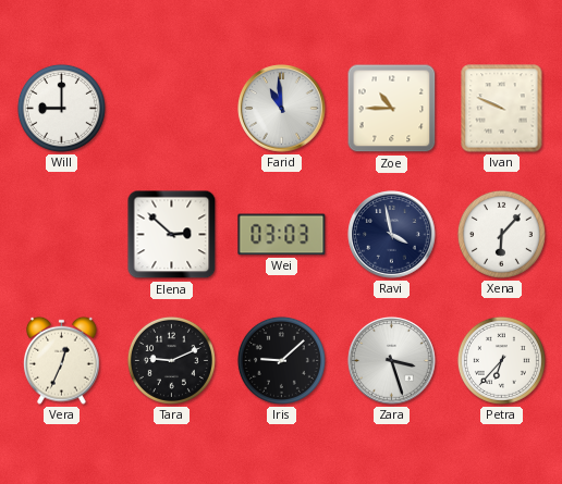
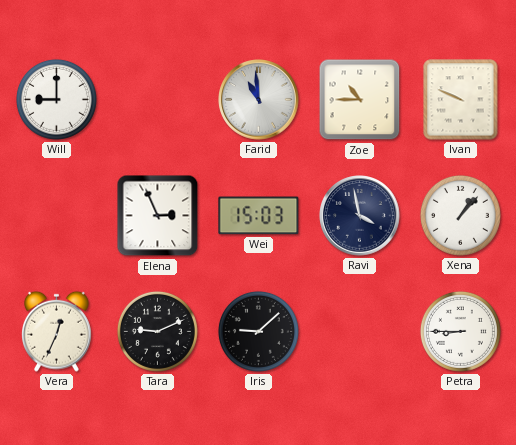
Elena: 2:52 -> 2:56 (158, 216)
Wei: 03:03 -> 15:03 (259, 216)
Xena: 6:07 -> 1:07 (460, 215)
Zara: 3:27 -> none (392, 361)
Petra: 6:37 -> 8:45 (460, 331)
